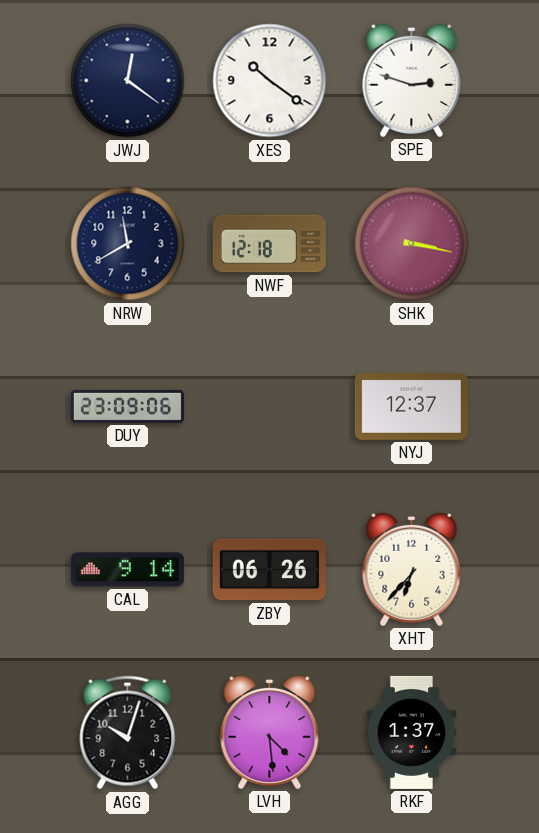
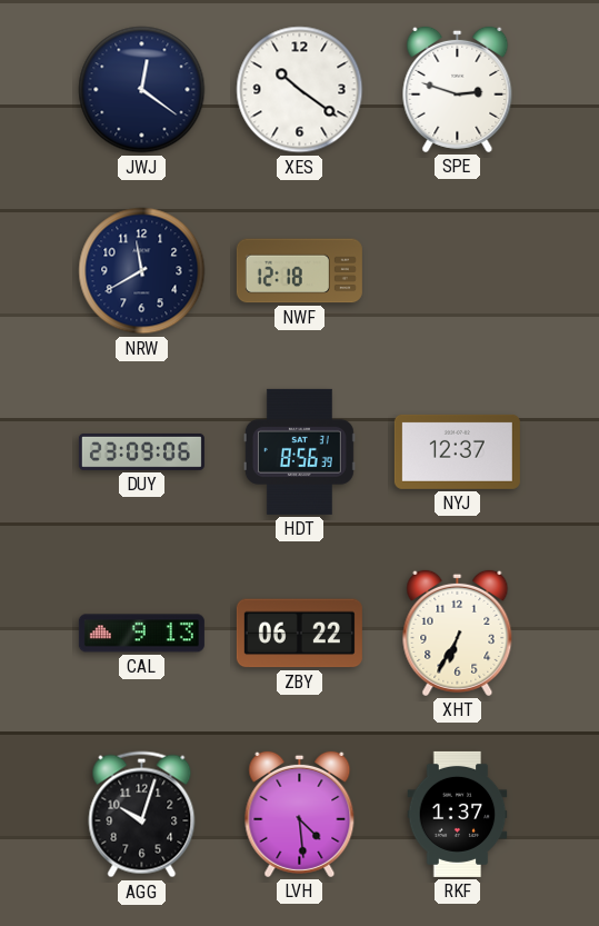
SHK: 3:17 -> none (412, 244)
HDT: none -> 8:56 (299, 451)
CAL: 9:14 -> 9:13 (141, 634)
ZBY: 06:26 -> 06:22 (299, 634)
XHT: 6:37 -> 6:35 (458, 633)
